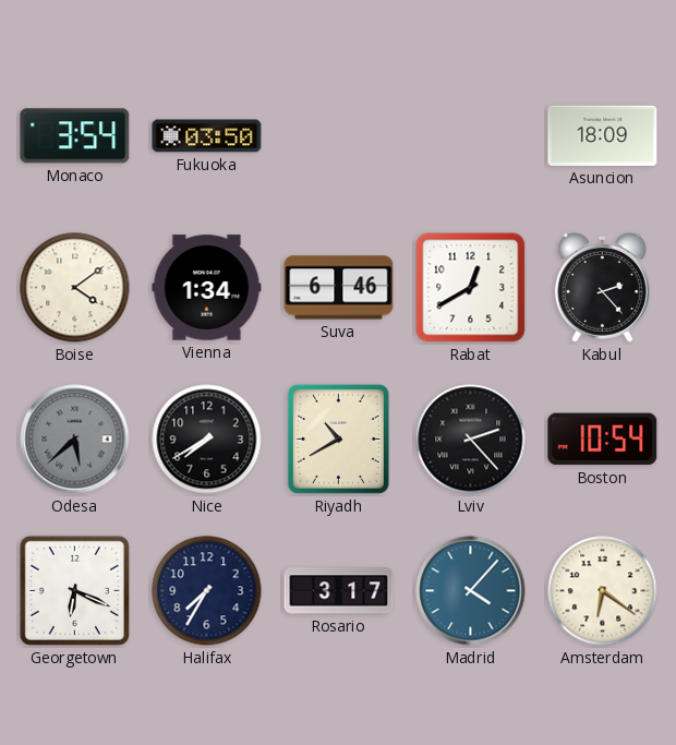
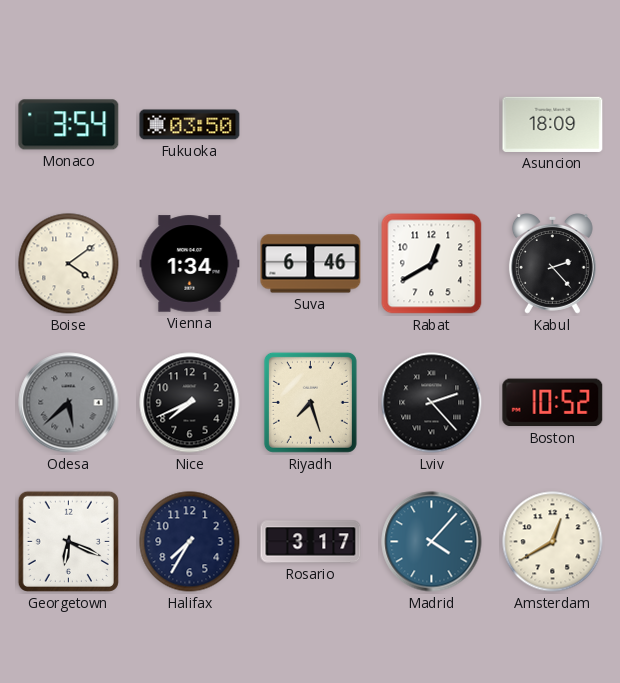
Nice: 7:40 -> 7:41 (190, 403)
Riyadh: 10:40 -> 7:27 (310, 402)
Boston: 10:54 -> 10:52 (553, 403)
Amsterdam: 6:21 -> 12:40 (553, 542)
